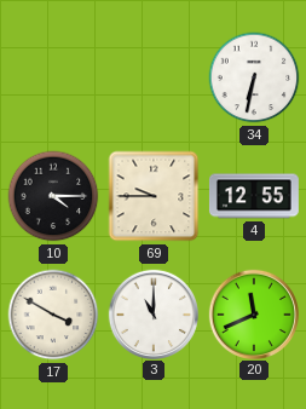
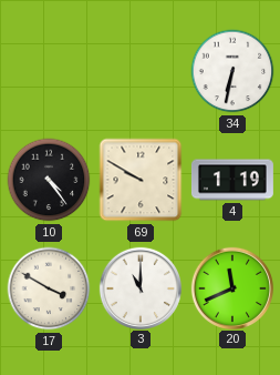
10: 4:15 -> 4:24 (49, 180)
69: 9:45 -> 9:50 (141, 180)
4: 12:55 -> 1:19 (232, 180)
